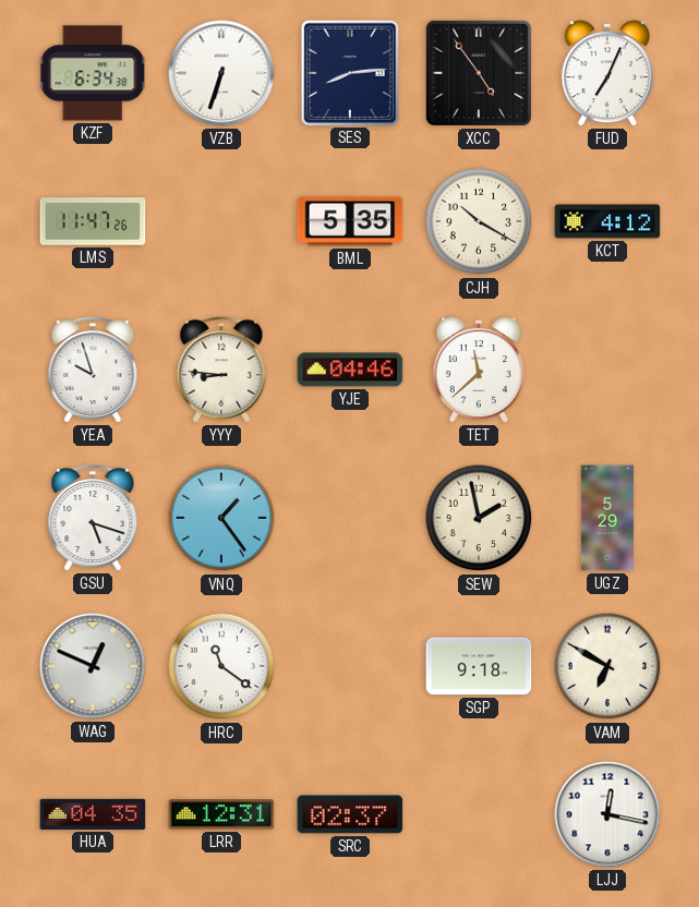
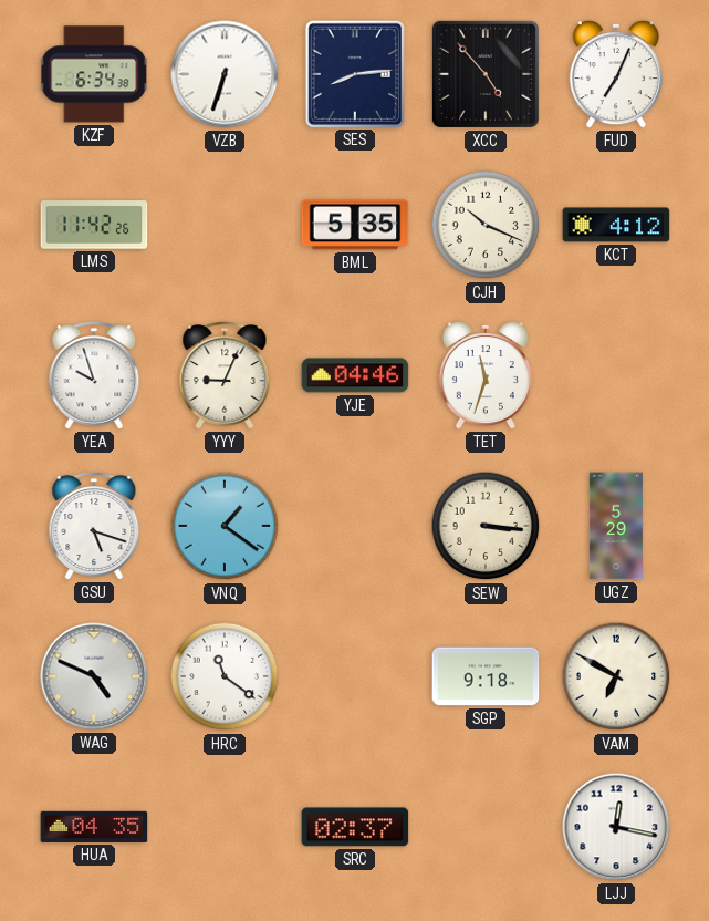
XCC: 4:54 -> 4:53 (486, 74)
LMS: 11:47 -> 11:42 (94, 225)
CJH: 10:20 -> 10:19 (486, 225)
YYY: 8:46 -> 9:04 (225, 375)
TET: 11:38 -> 11:33 (484, 375)
VNQ: 1:24 -> 1:21 (225, 526)
SEW: 1:58 -> 3:16 (486, 526)
WAG: 12:49 -> 4:49 (94, 676)
LRR: 12:31 -> none (221, 814)
